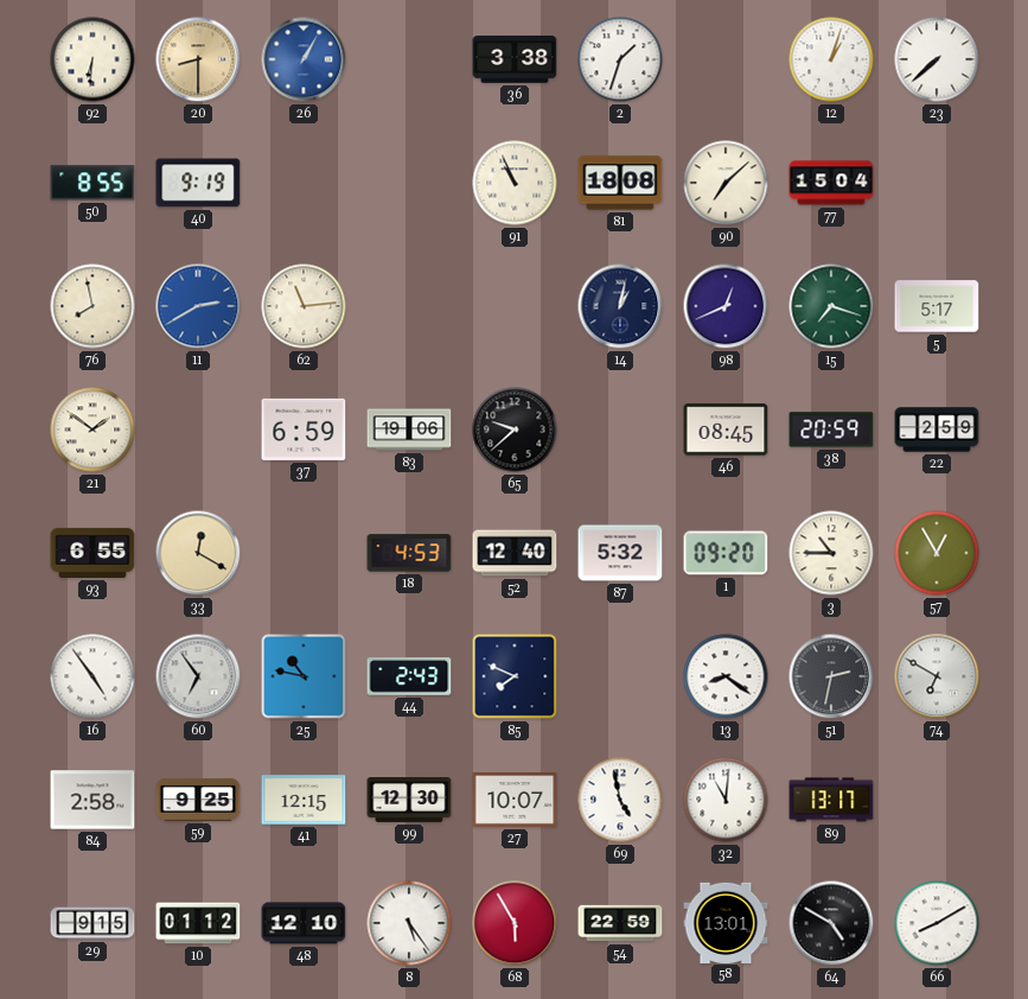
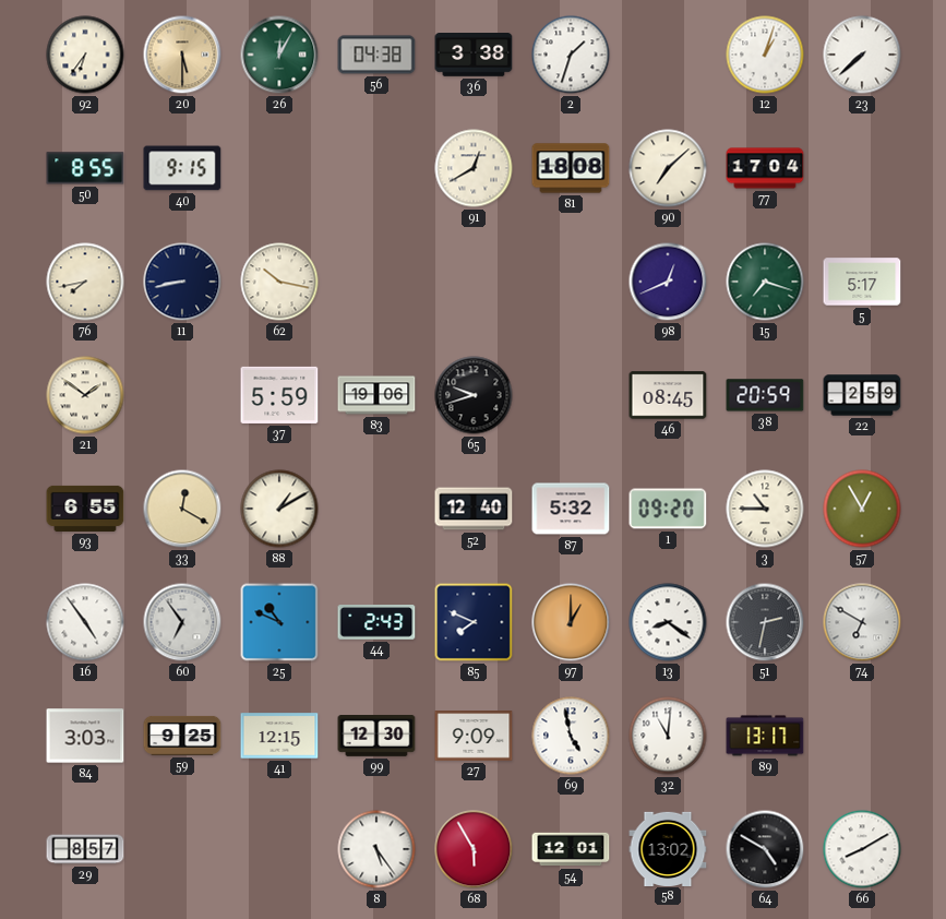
92: 6:31 -> 6:36 (85, 55)
20: 8:30 -> 5:30 (182, 55)
26: 1:05 -> 12:05 (279, 55)
26 dial: blue -> green (279, 55)
56: none -> 04:38 (376, 55)
40: 9:19 -> 9:15 (182, 168)
91: 10:56 -> 12:40 (474, 168)
77: 15:04 -> 17:04 (765, 168)
76: 7:58 -> 7:43 (85, 282)
11: 2:40 -> 8:43 (182, 282)
11 dial: blue -> navy (182, 282)
62: 11:14 -> 10:17 (279, 282)
14: 1:02 -> none (620, 306)
37: 6:59 -> 5:59 (279, 395)
65: 9:38 -> 9:42 (474, 395)
88: none -> 1:10 (279, 509)
18: 4:53 -> none (409, 553)
25: 10:47 -> 10:49 (279, 622)
97: none -> 1:00 (571, 622)
84: 2:58 -> 3:03 (85, 736)
27: 10:07 -> 9:09 (474, 736)
29: 9:15 -> 8:57 (85, 849)
10: 01:12 -> none (198, 923)
48: 12:10 -> none (304, 923)
54: 22:59 -> 12:01 (571, 849)
58: 13:01 -> 13:02 (668, 848)
